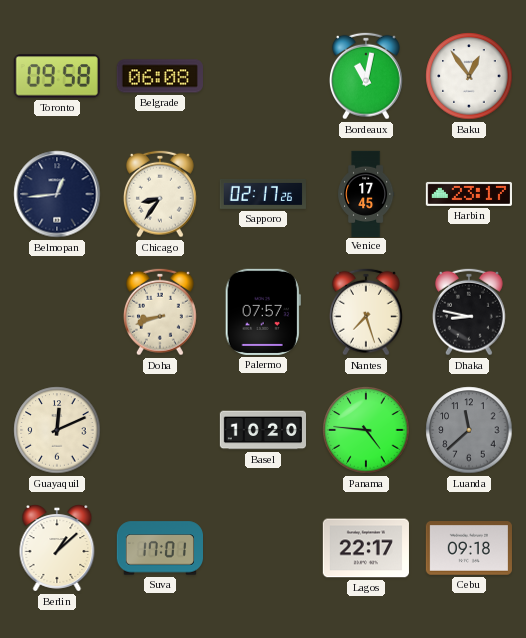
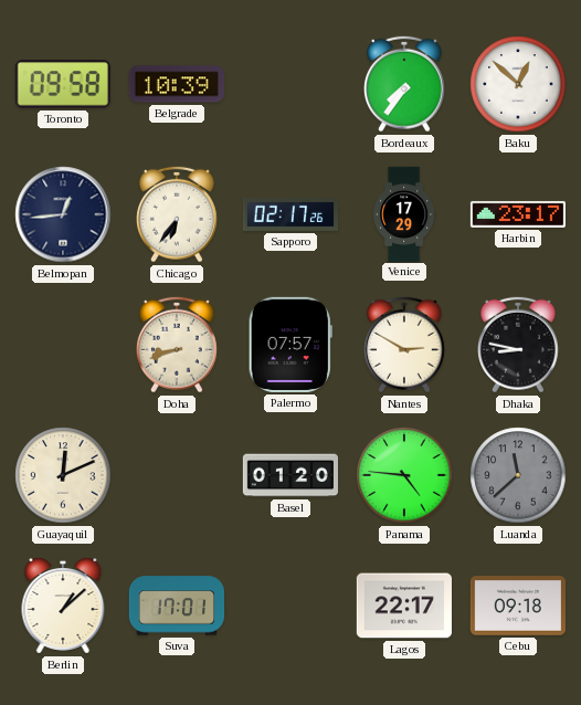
Belgrade: 06:08 -> 10:39 (177, 84)
Bordeaux: 11:02 -> 7:36 (405, 84)
Baku: 12:54 -> 12:52 (518, 84)
Chicago: 8:36 -> 6:36 (178, 214)
Venice: 17:45 -> 17:29 (404, 213)
Nantes: 7:27 -> 2:50 (405, 345)
Basel: 10:20 -> 01:20 (289, 475)
